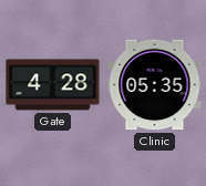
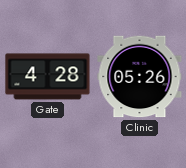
Clinic: 05:35 -> 05:26 (140, 77)
